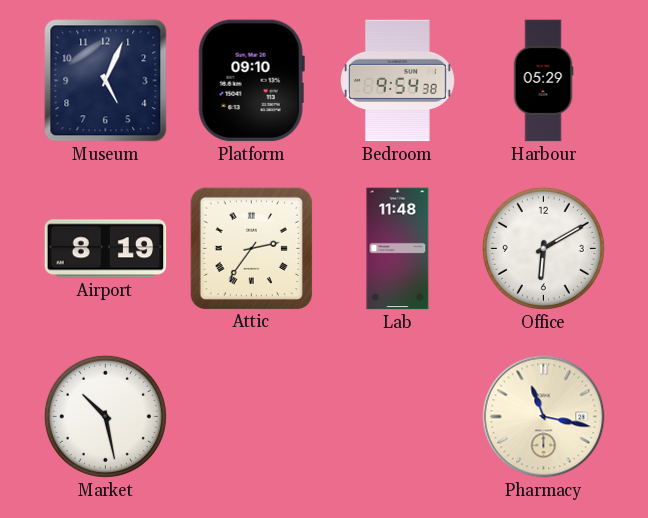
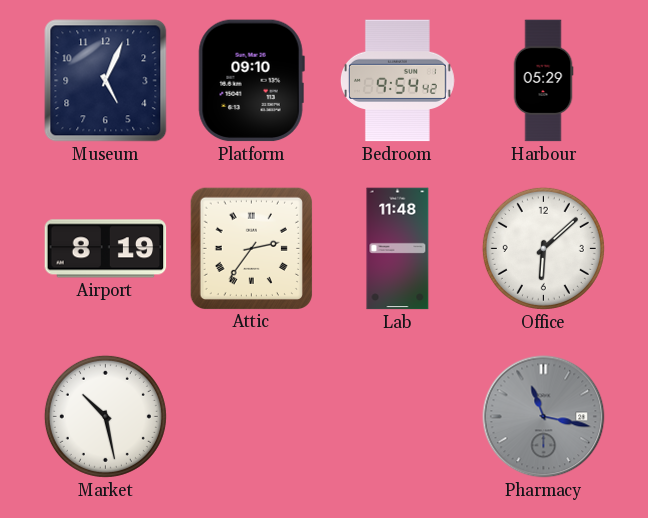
Bedroom: 9:54:38 -> 9:54:42 (397, 81)
Office: 6:10 -> 6:08 (543, 248)
Pharmacy dial: cream -> grey (544, 417)
